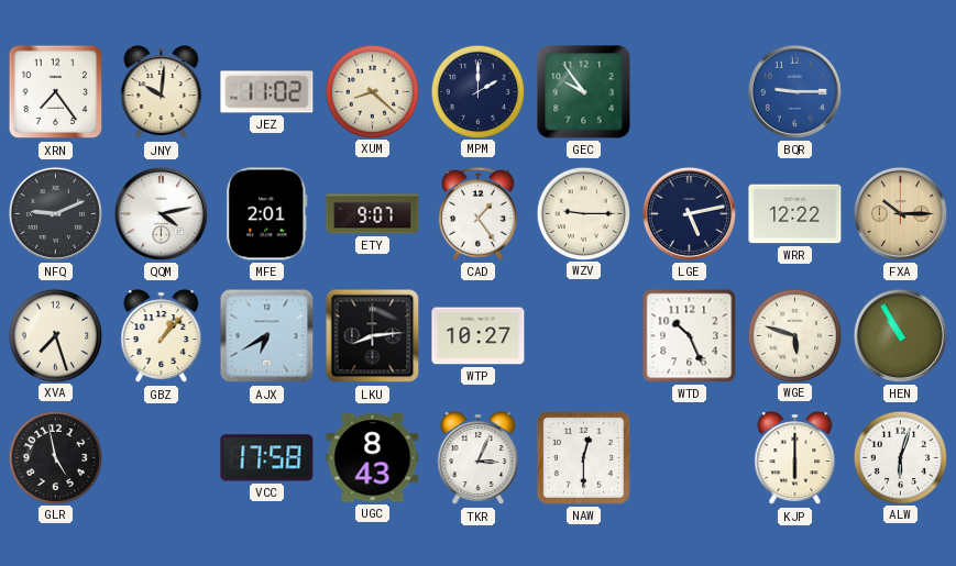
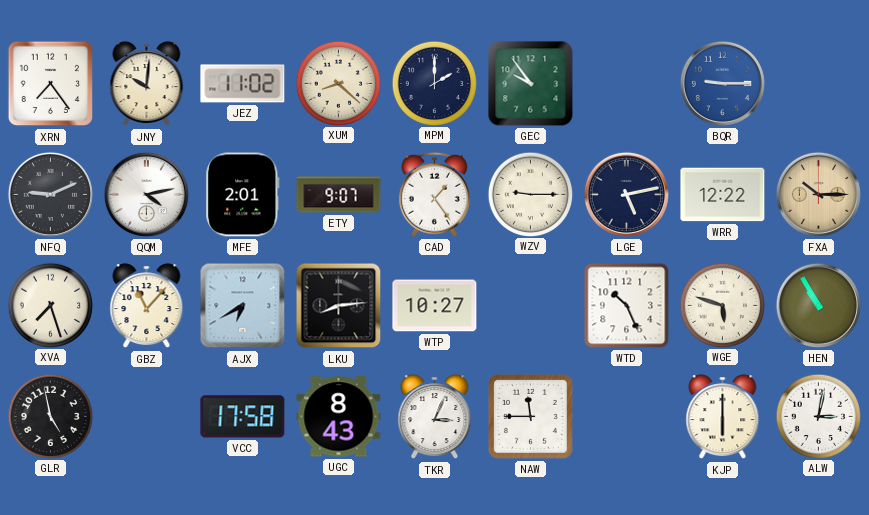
GBZ: 1:07 -> 11:07 (147, 306)
NAW: 12:30 -> 11:45 (530, 416)
ALW: 6:03 -> 3:02 (818, 416)
